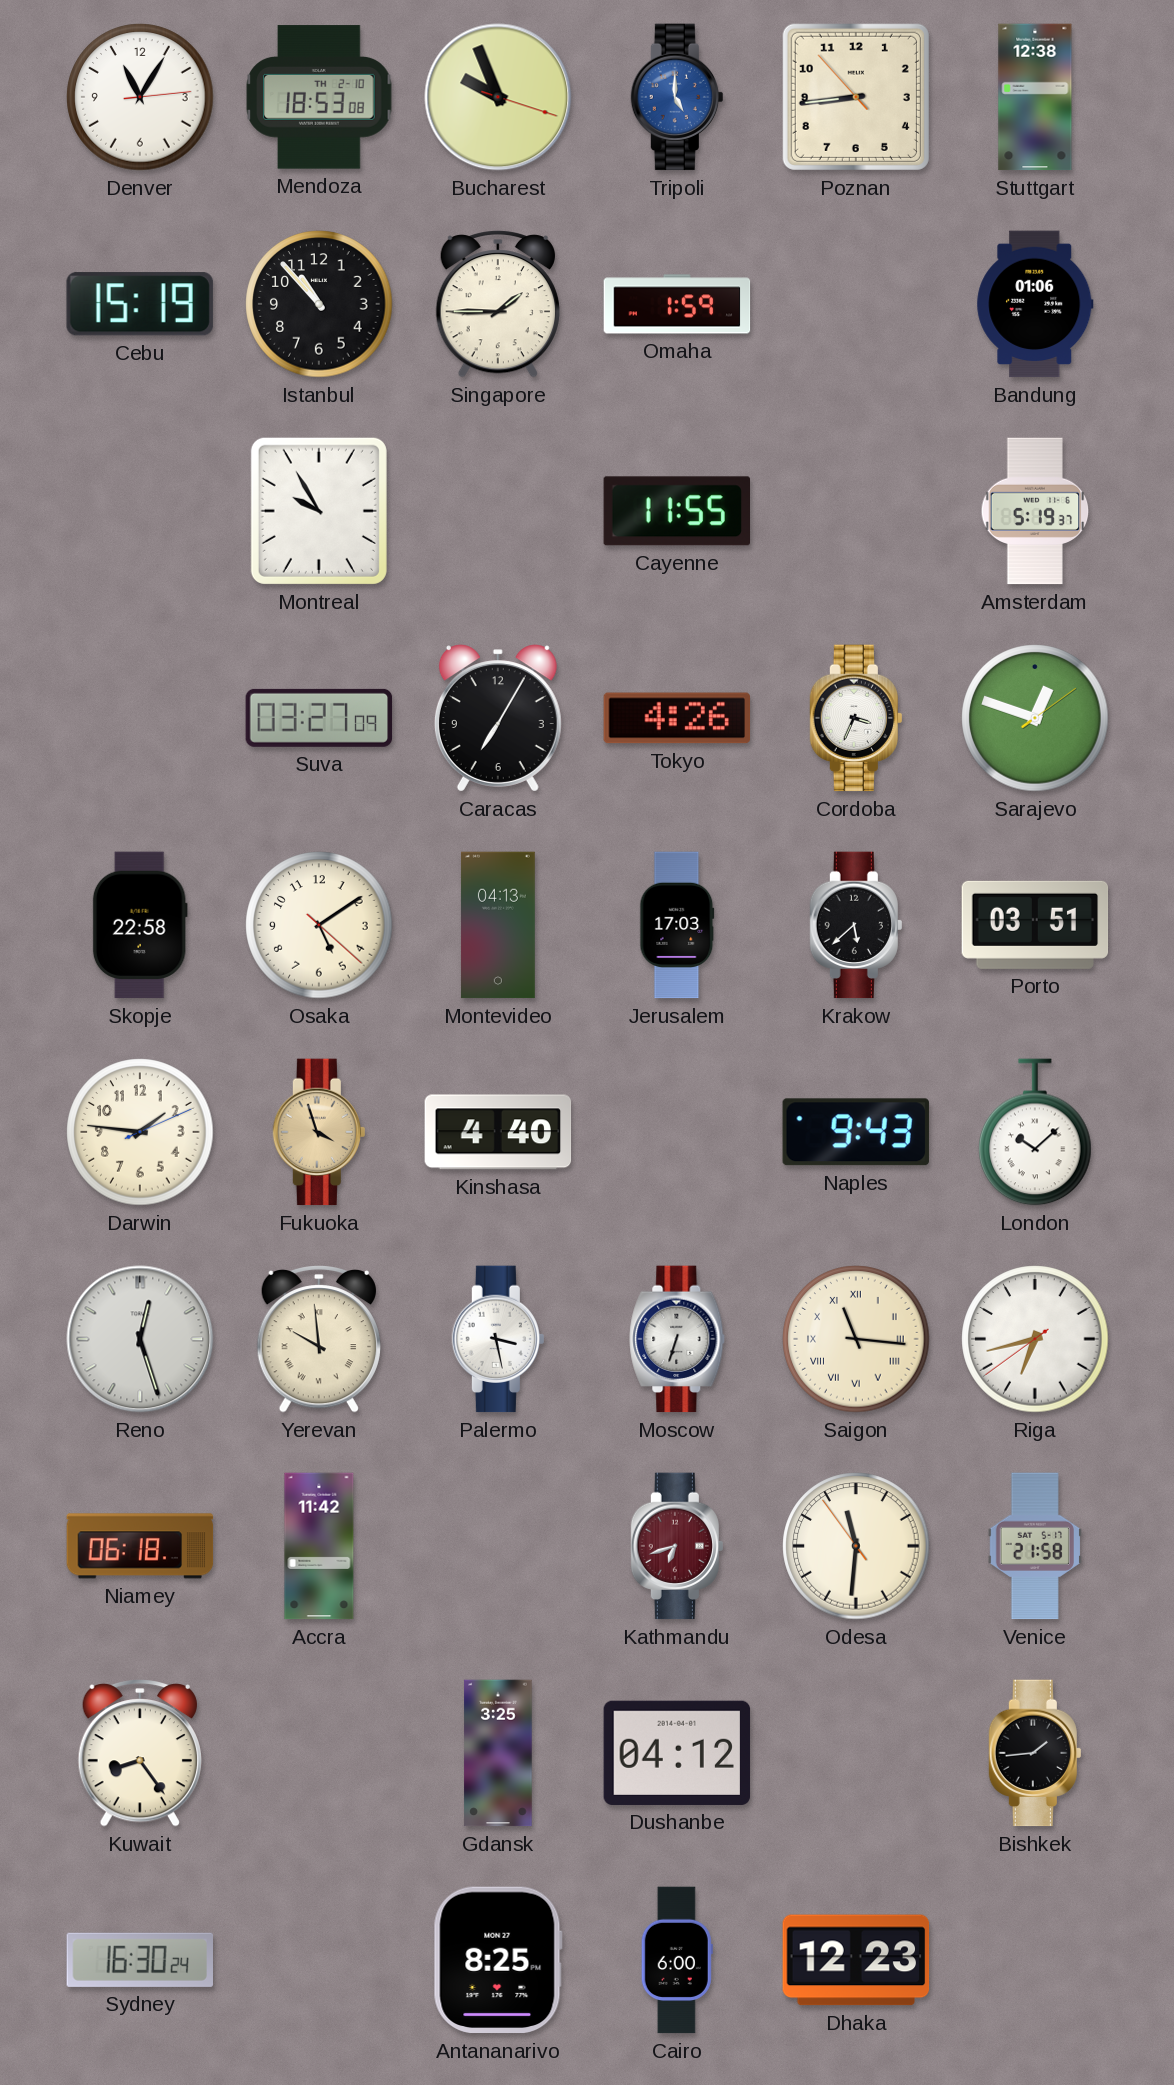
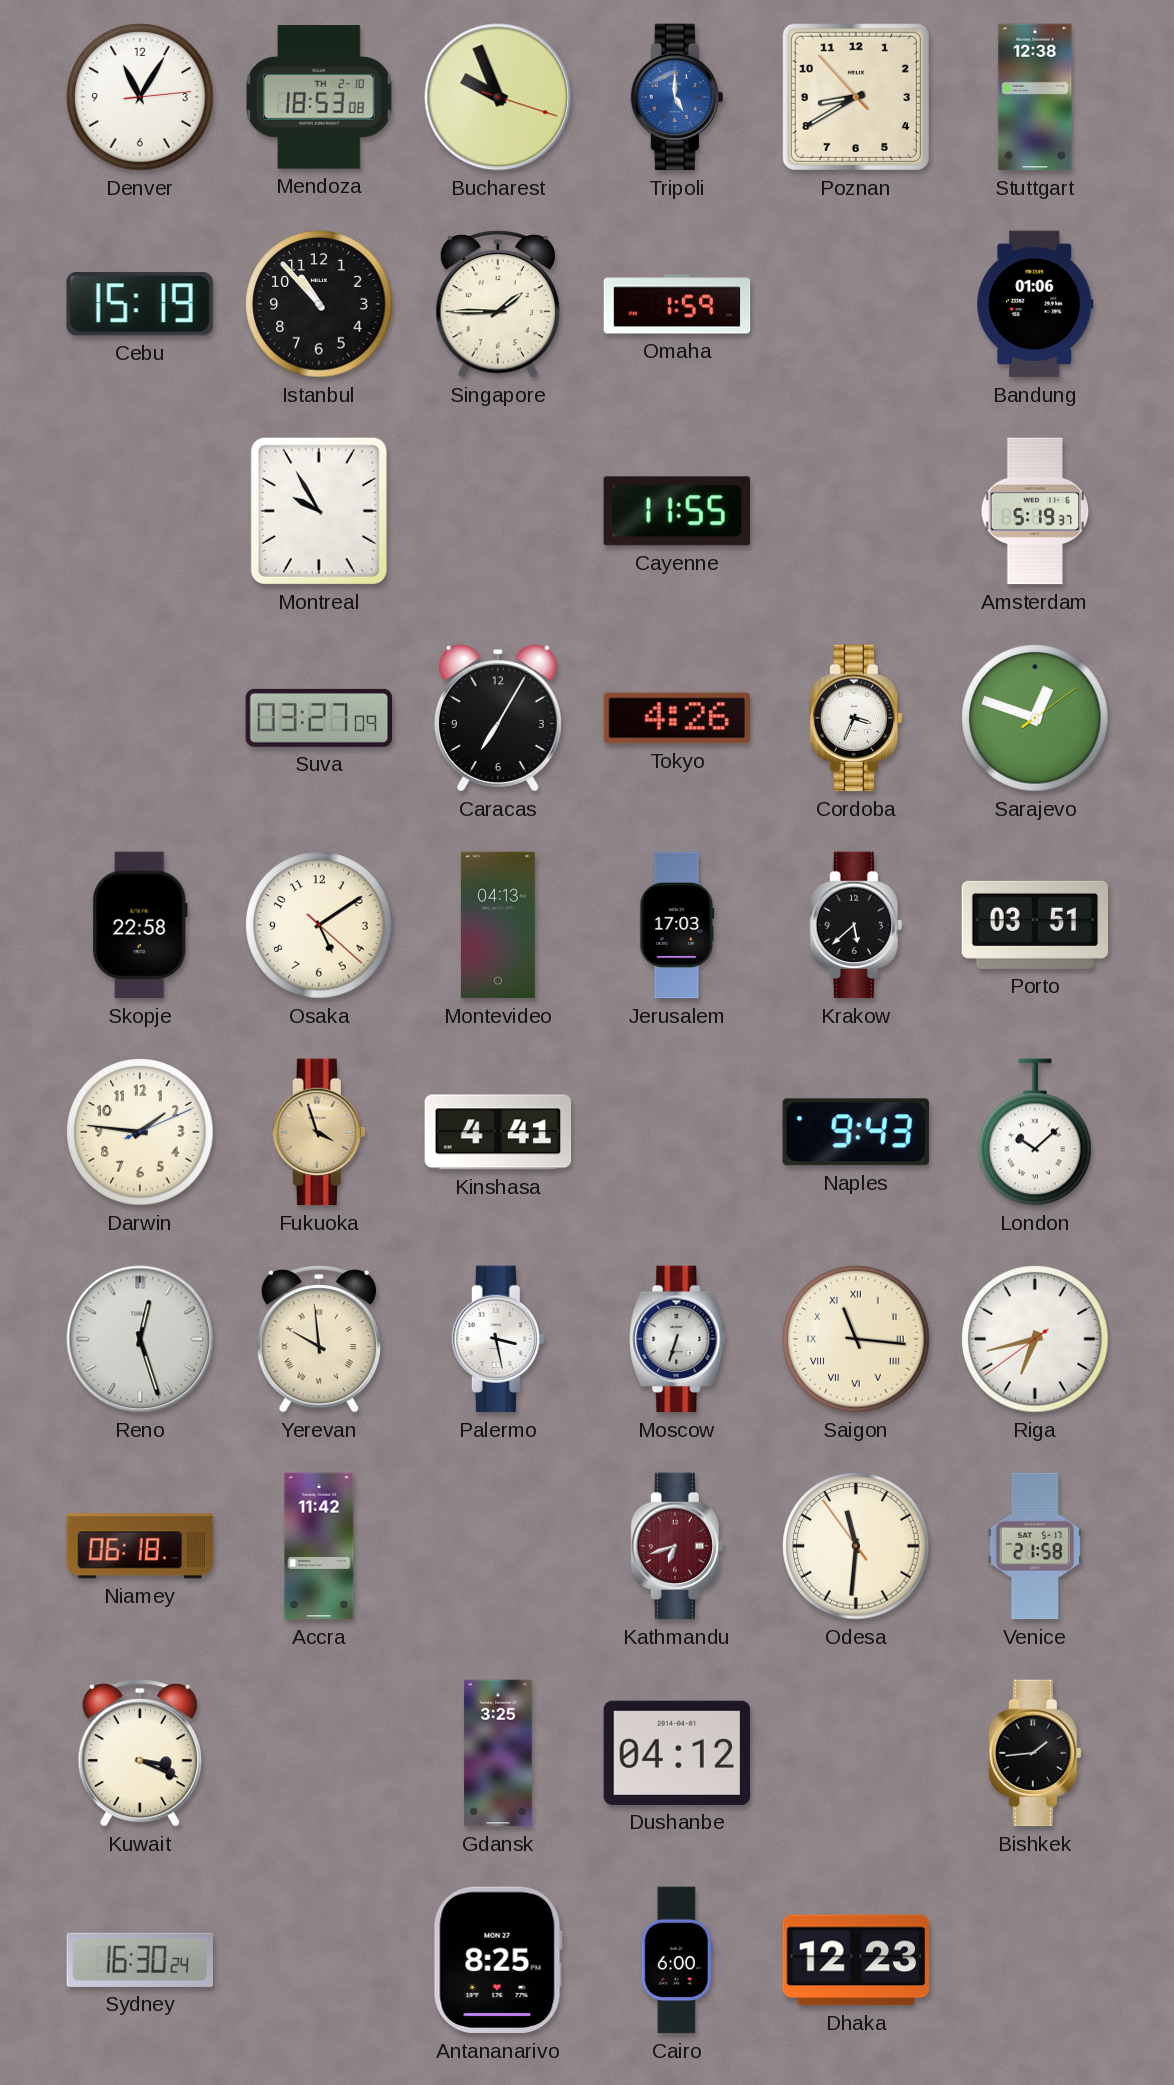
Poznan: 8:43 -> 8:39 (856, 97)
Kinshasa: 4:40 -> 4:41 (498, 1132)
Kuwait: 8:24 -> 3:19 (140, 1754)
